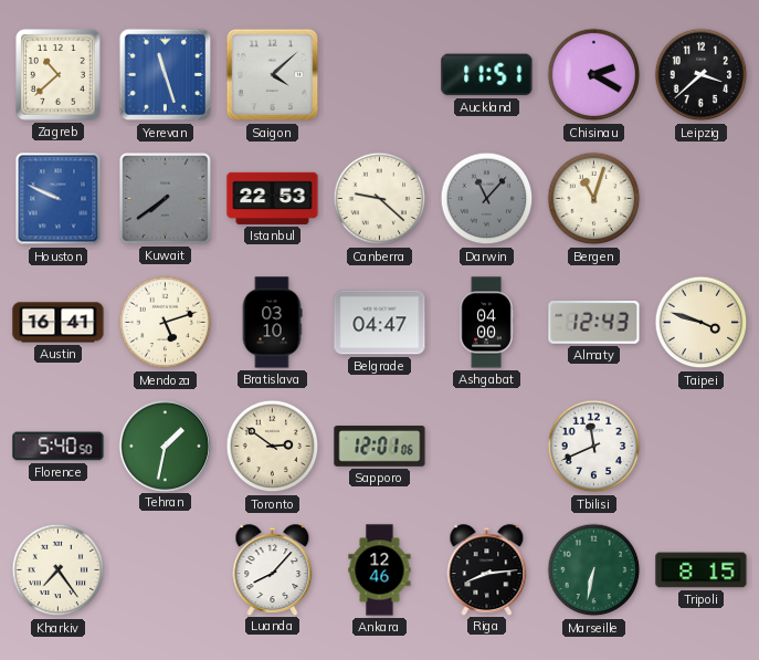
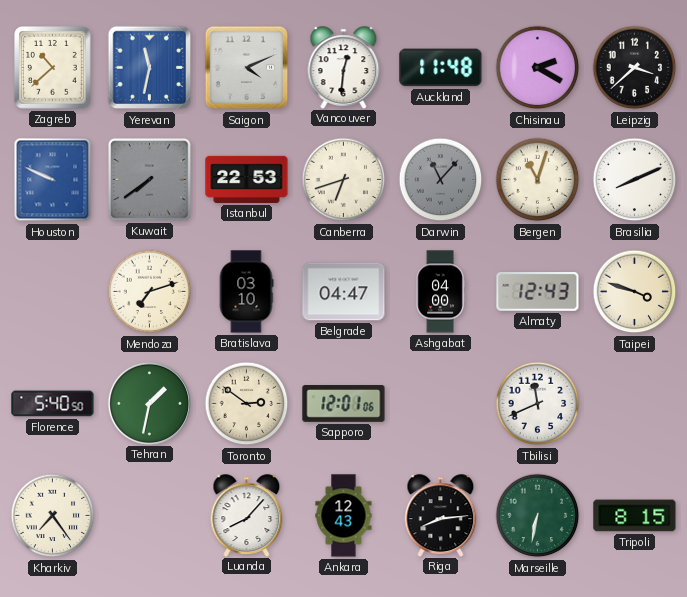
Yerevan: 11:27 -> 11:32 (150, 68)
Saigon: 4:08 -> 4:11 (247, 68)
Vancouver: none -> 12:31 (344, 67)
Auckland: 11:51 -> 11:48 (441, 68)
Canberra: 9:22 -> 6:42 (344, 180)
Brasilia: none -> 8:11 (635, 180)
Austin: 16:41 -> none (59, 323)
Mendoza: 5:12 -> 7:12 (150, 292)
Ankara: 12:46 -> 12:43 (344, 516)
